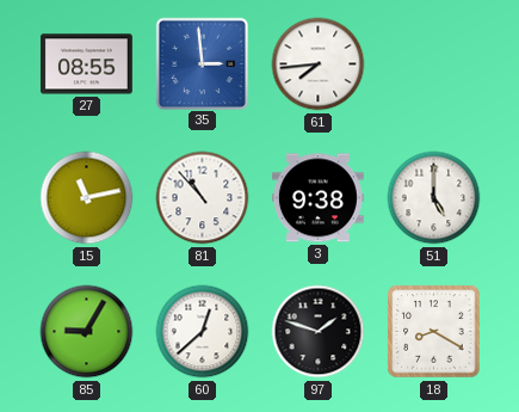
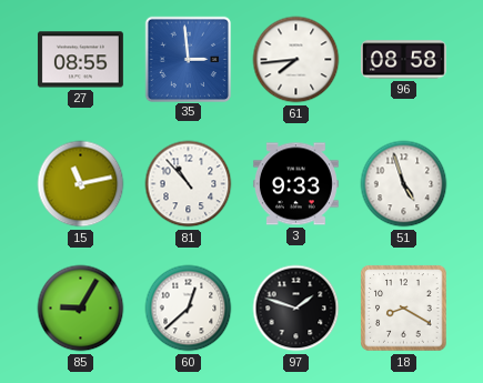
96: none -> 08:58 (403, 60)
3: 9:38 -> 9:33 (295, 184)
51: 5:00 -> 4:57 (404, 184)
